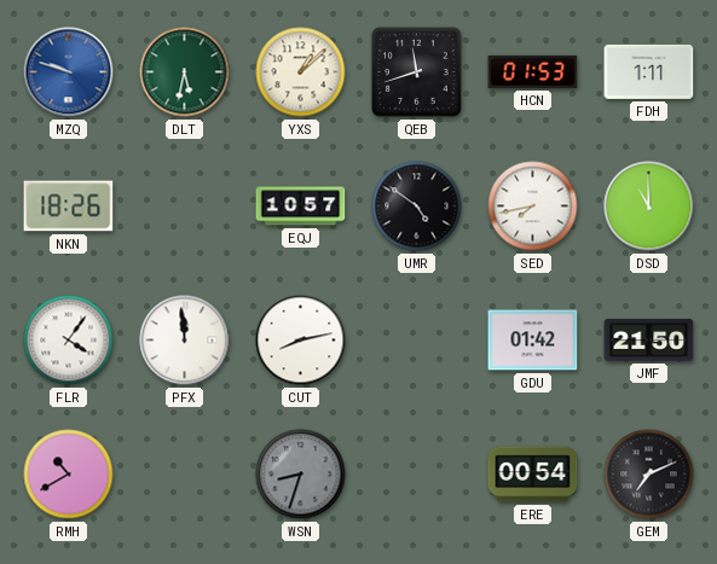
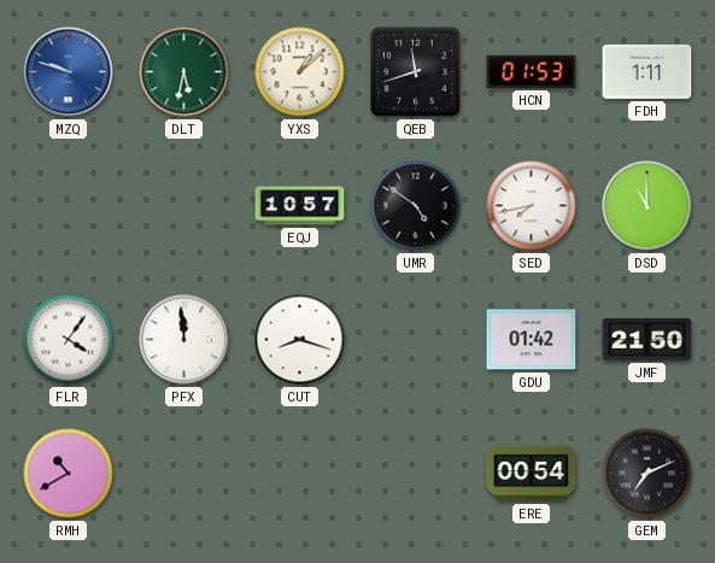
NKN: 18:26 -> none (69, 207)
CUT: 8:13 -> 8:18 (300, 340)
WSN: 8:33 -> none (301, 475)
